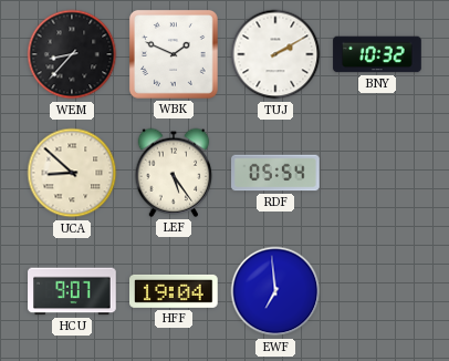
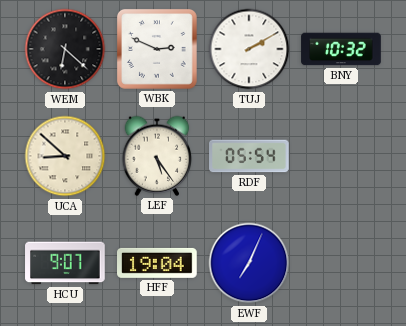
WEM: 8:37 -> 6:22 (65, 49)
WBK: 1:49 -> 2:49 (157, 49)
EWF: 6:59 -> 7:04 (249, 263)
